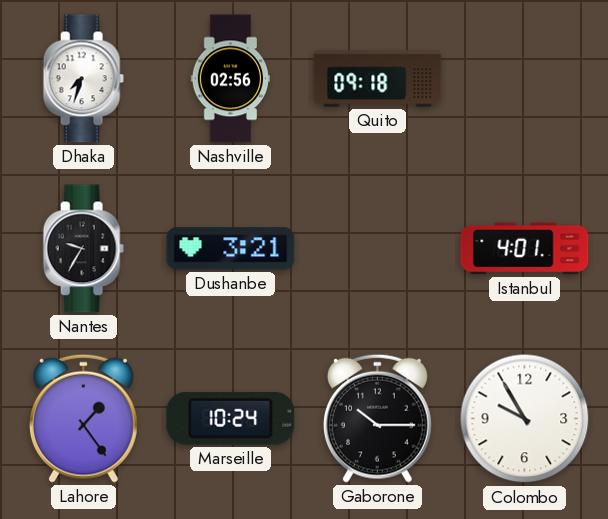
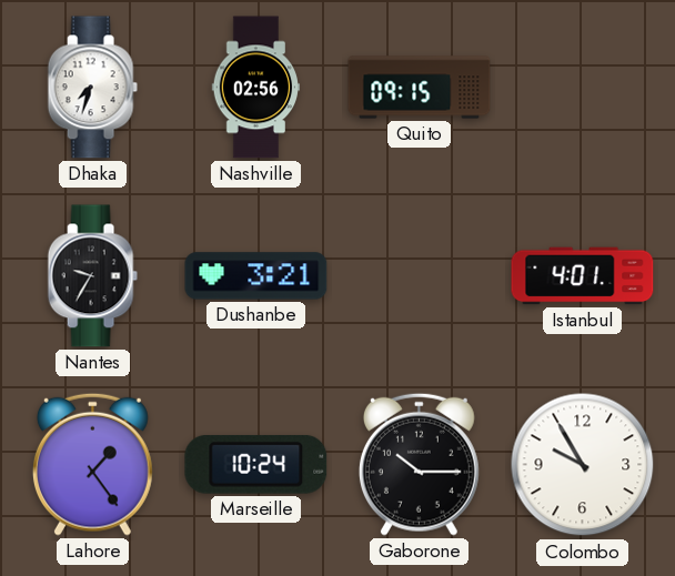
Quito: 09:18 -> 09:15 (420, 88)
